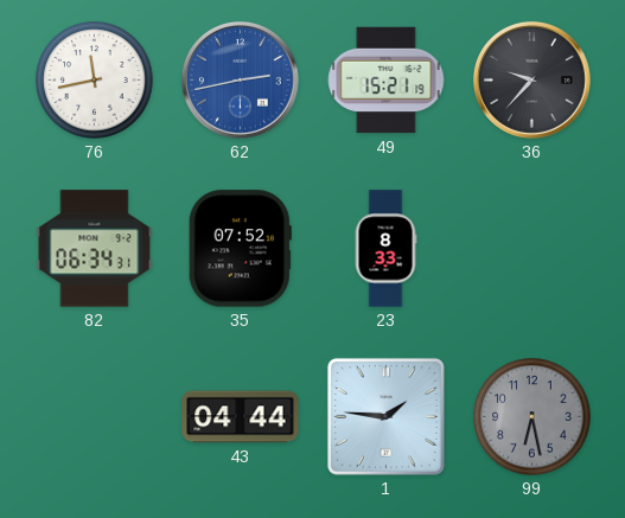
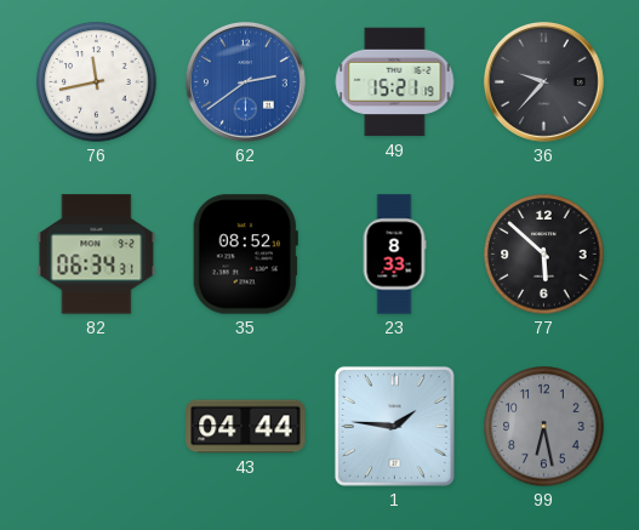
62: 2:43 -> 2:39 (246, 82)
35: 07:52 -> 08:52 (245, 255)
77: none -> 5:52 (544, 255)
